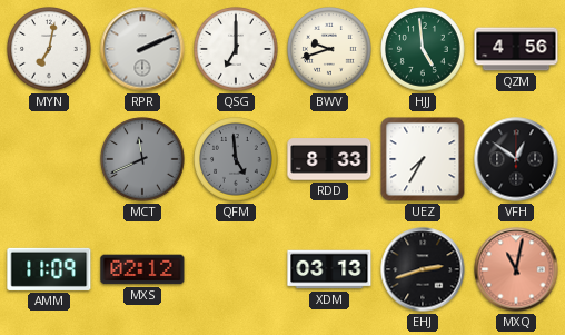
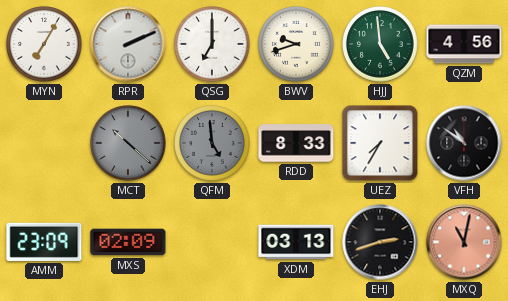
MYN: 7:02 -> 7:05 (44, 44)
MCT: 11:41 -> 10:22 (128, 143)
VFH: 12:51 -> 10:51 (464, 143)
AMM: 11:09 -> 23:09 (44, 242)
MXS: 02:12 -> 02:09 (128, 242)
